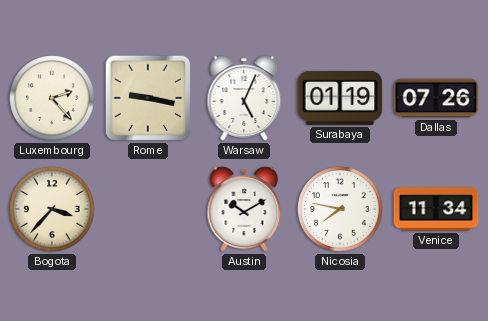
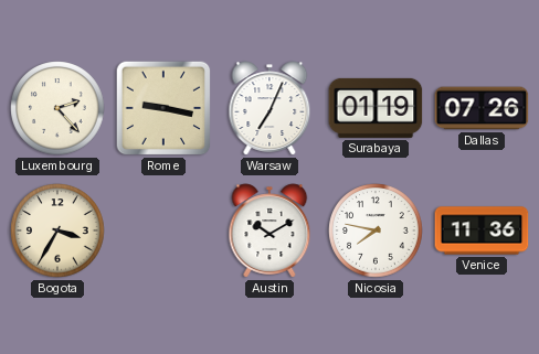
Warsaw: 5:04 -> 7:04 (269, 108)
Bogota: 3:37 -> 3:35 (57, 230)
Venice: 11:34 -> 11:36 (482, 230)
